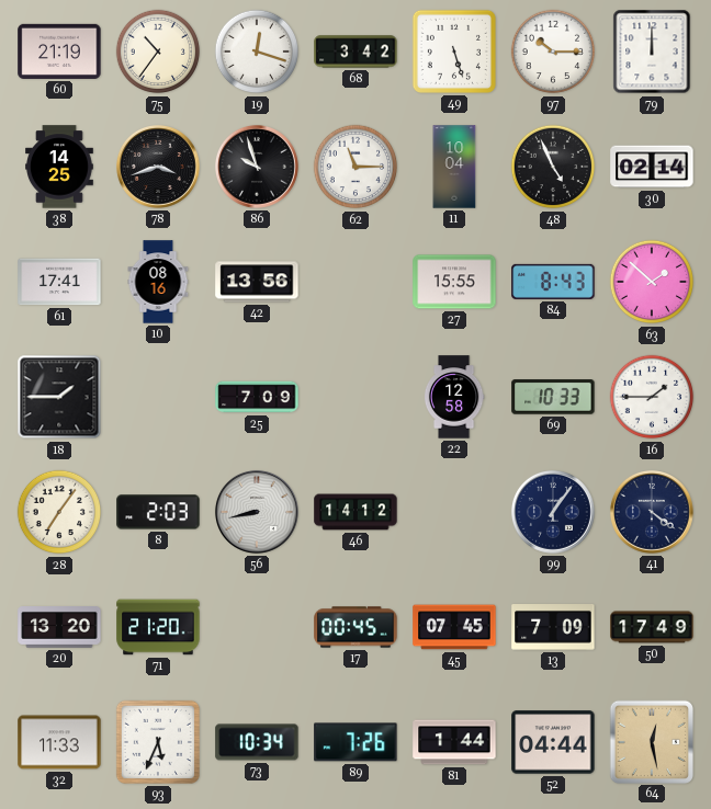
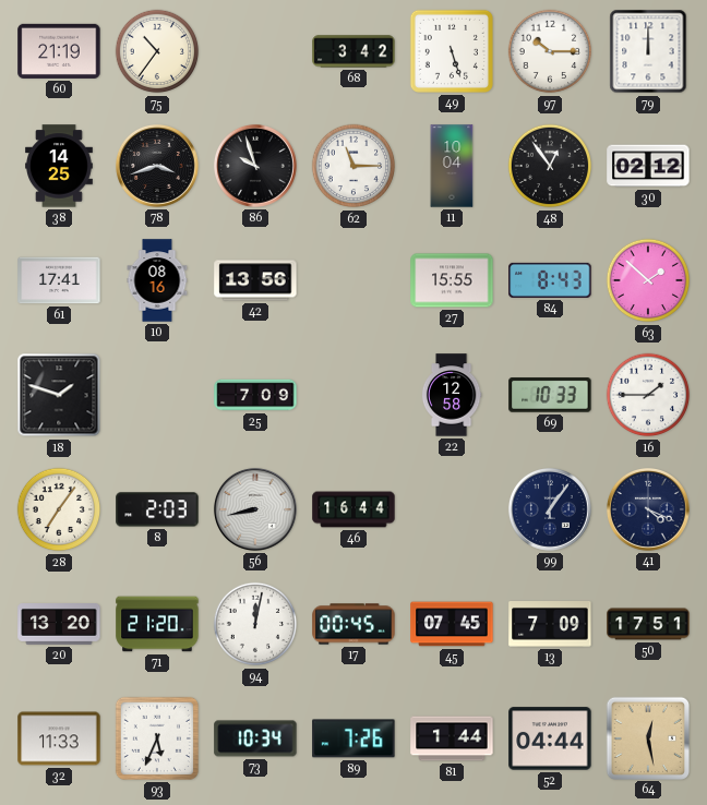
19: 12:18 -> none (257, 52)
48: 4:56 -> 12:54 (550, 166)
30: 02:14 -> 02:12 (648, 166)
18: 1:45 -> 1:48 (59, 395)
46: 14:12 -> 16:44 (353, 509)
41: 4:21 -> 4:19 (648, 509)
94: none -> 12:02 (255, 624)
50: 17:49 -> 17:51 (648, 624)
